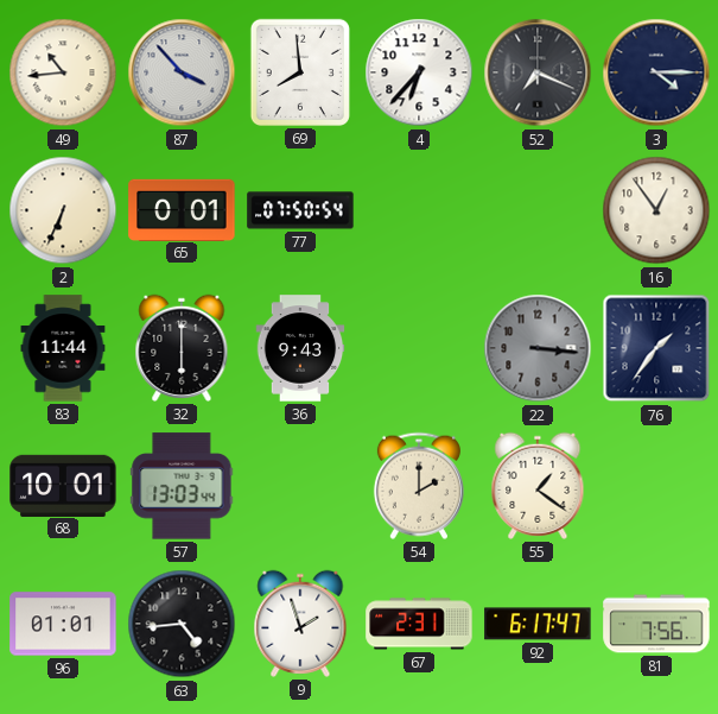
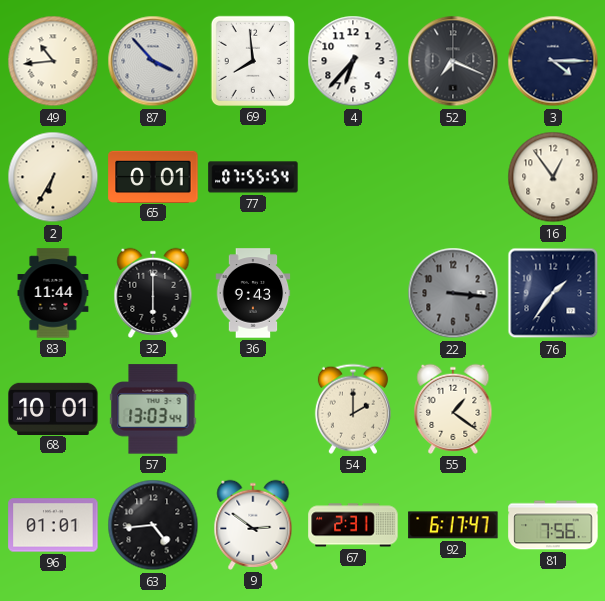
2: 6:34 -> 6:35 (53, 177)
77: 07:50 -> 07:55 (253, 177)
9: 1:57 -> 2:51 (253, 525)
